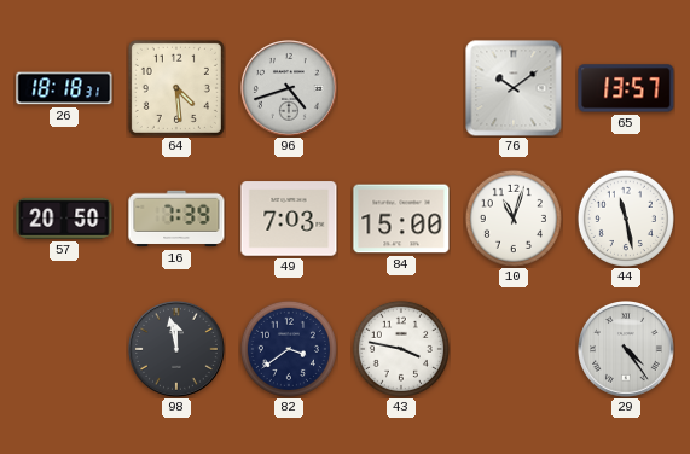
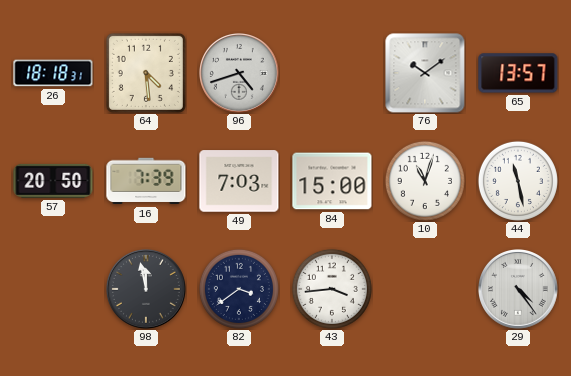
43: 3:47 -> 3:44 (332, 289)
